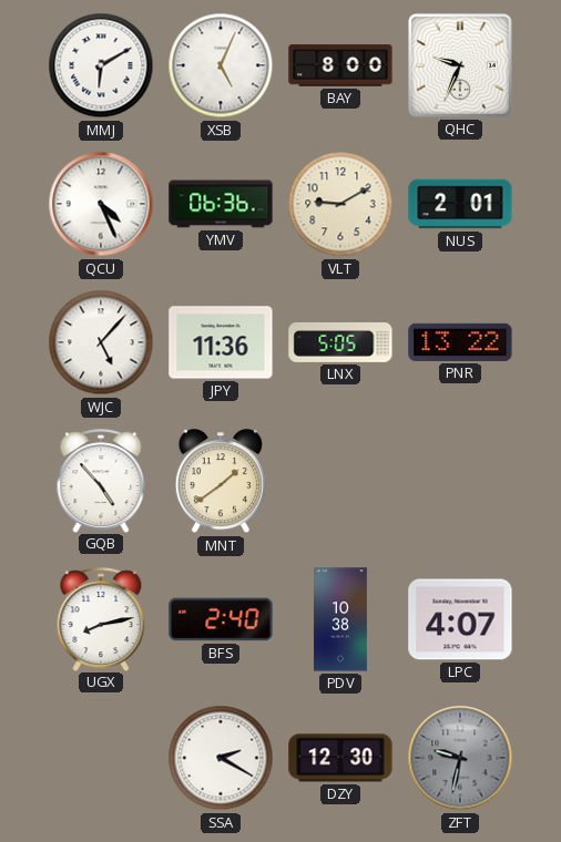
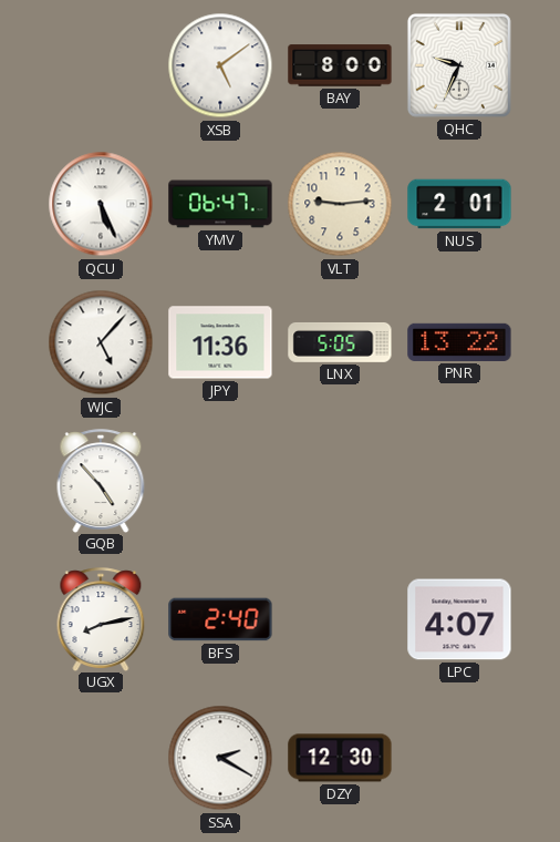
MMJ: 6:10 -> none (101, 65)
XSB: 5:04 -> 5:09 (220, 65)
QCU: 4:26 -> 5:26 (101, 204)
YMV: 06:36 -> 06:47 (220, 204)
VLT: 9:10 -> 9:14 (340, 204)
MNT: 1:39 -> none (221, 482)
PDV: 10:38 -> none (341, 619)
ZFT: 9:32 -> none (460, 758)
